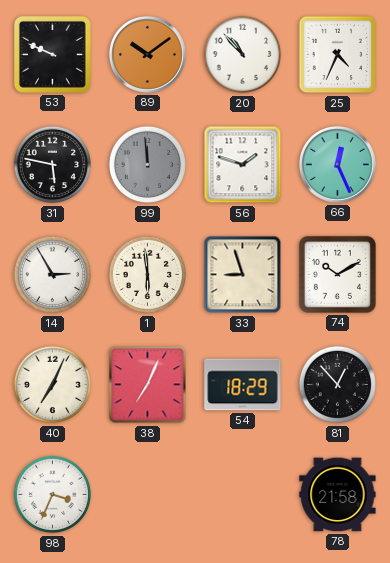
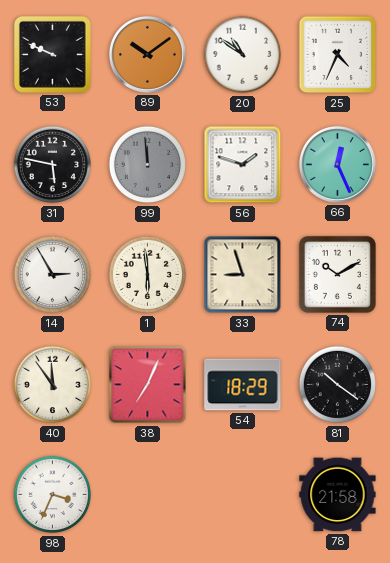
20: 10:53 -> 10:51 (243, 55)
40: 7:04 -> 11:54 (53, 385)
81: 12:53 -> 10:21 (338, 385)
